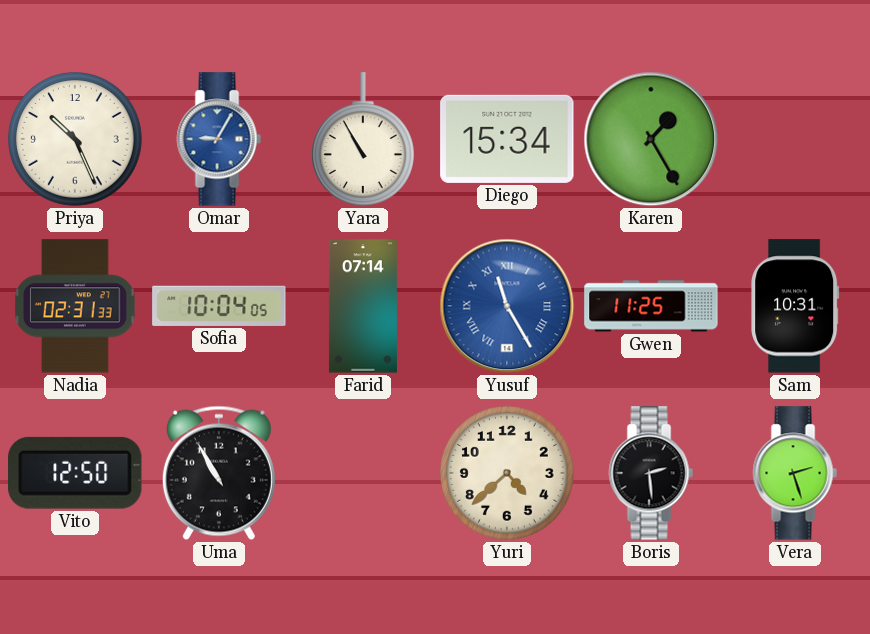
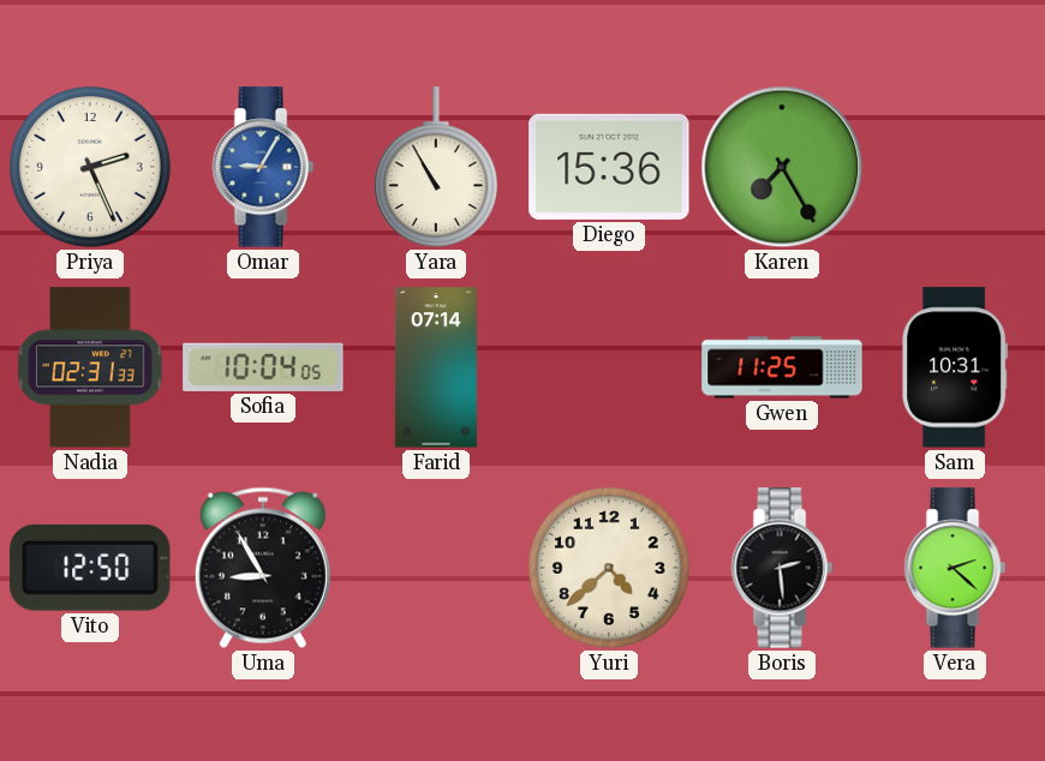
Priya: 10:26 -> 2:26 (91, 168)
Diego: 15:34 -> 15:36 (609, 167)
Karen: 1:25 -> 7:25 (782, 167)
Yusuf: 11:25 -> none (507, 306)
Uma: 10:55 -> 8:55 (263, 568)
Vera: 2:27 -> 2:22 (955, 568)
